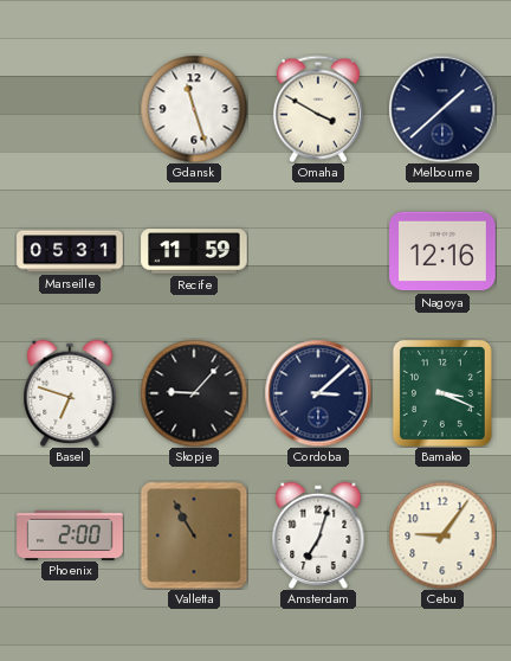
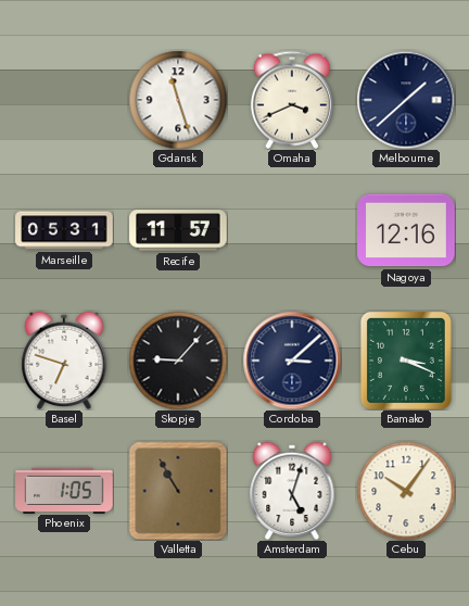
Omaha: 3:50 -> 3:41 (292, 100)
Recife: 11:59 -> 11:57 (178, 230)
Phoenix: 2:00 -> 1:05 (64, 490)
Amsterdam: 7:03 -> 5:03 (292, 491)
Cebu: 9:06 -> 10:06 (406, 491)
